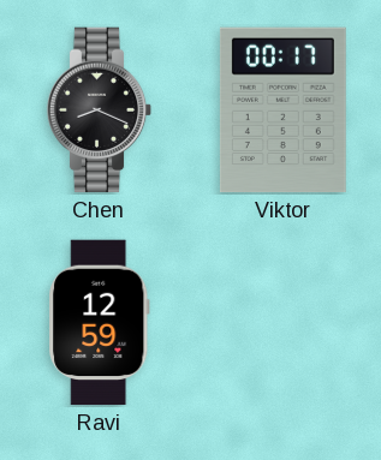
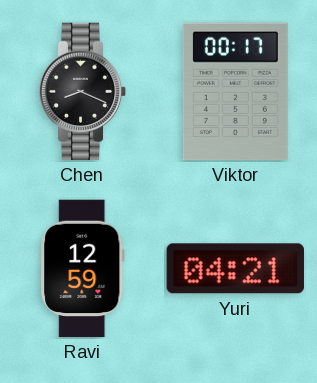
Yuri: none -> 04:21 (235, 269)
